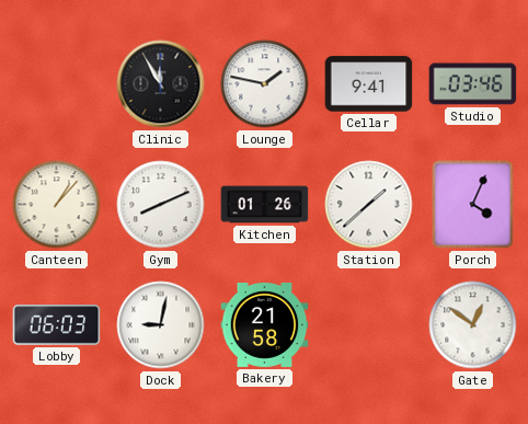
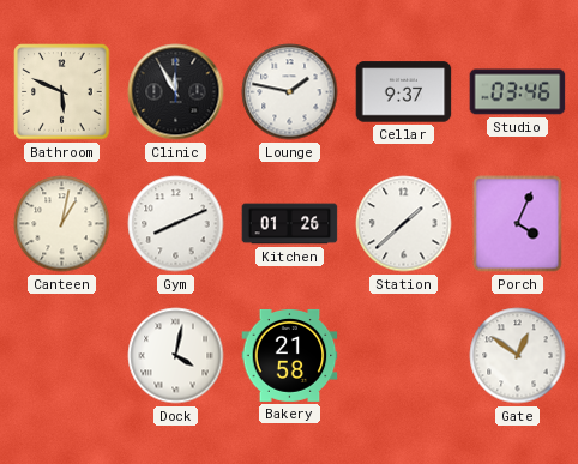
Bathroom: none -> 5:49 (62, 92)
Cellar: 9:41 -> 9:37 (404, 92)
Canteen: 1:07 -> 1:02 (62, 224)
Lobby: 06:03 -> none (57, 325)
Dock: 9:02 -> 4:02 (176, 356)
